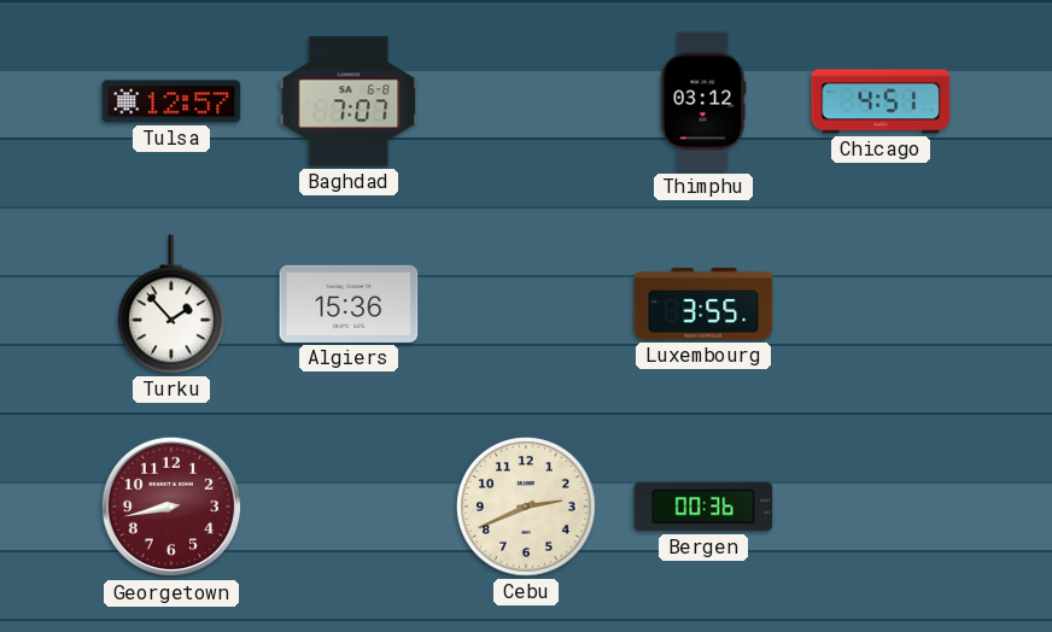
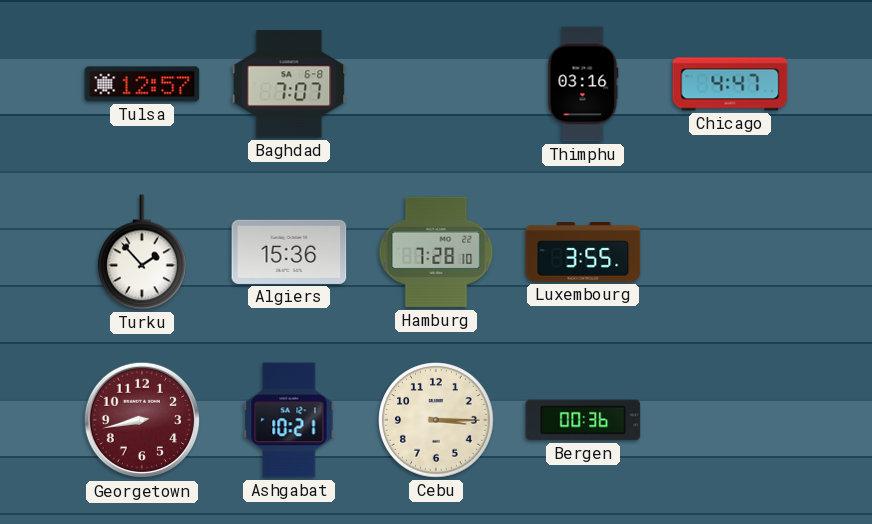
Thimphu: 03:12 -> 03:16 (583, 84)
Chicago: 4:51 -> 4:47 (730, 84)
Hamburg: none -> 7:28 (436, 252)
Ashgabat: none -> 10:21 (289, 420)
Cebu: 2:41 -> 3:15 (437, 421)
